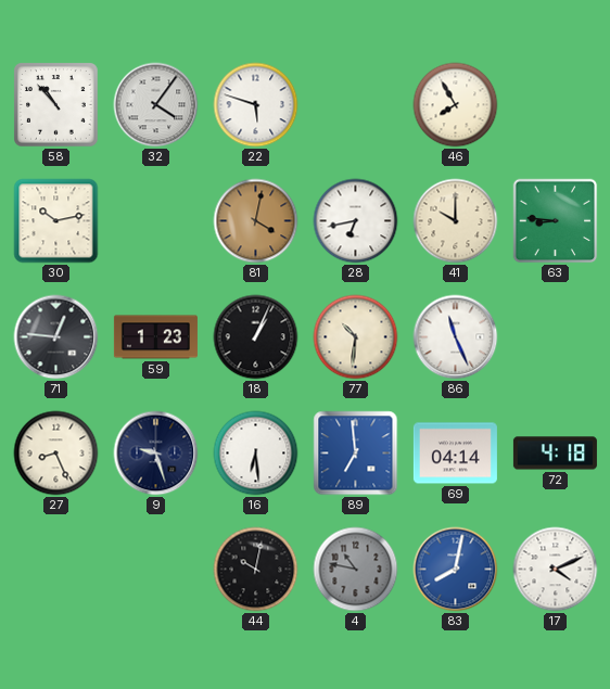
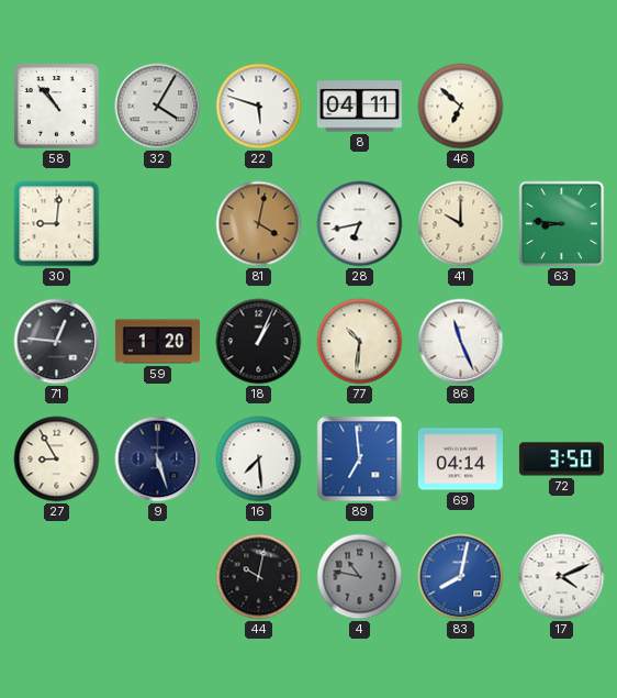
32: 4:06 -> 4:05 (158, 107)
8: none -> 04:11 (359, 107)
46: 7:55 -> 6:52 (461, 107)
30: 10:13 -> 9:01 (57, 224)
59: 1:23 -> 1:20 (157, 342)
27: 8:26 -> 8:55 (57, 459)
9: 9:27 -> 5:27 (158, 459)
16: 6:29 -> 7:29 (259, 459)
72: 4:18 -> 3:50 (561, 459)
